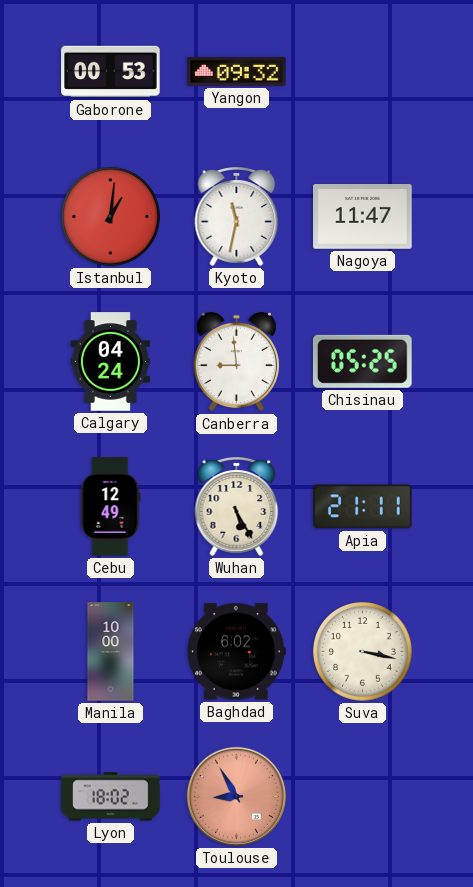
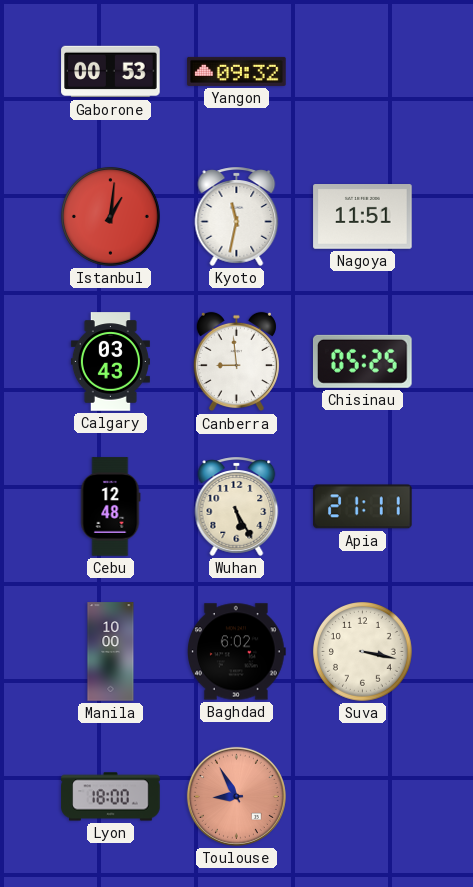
Nagoya: 11:47 -> 11:51 (363, 217)
Calgary: 04:24 -> 03:43 (110, 362)
Cebu: 12:49 -> 12:48 (110, 507)
Lyon: 18:02 -> 18:00 (111, 797)
